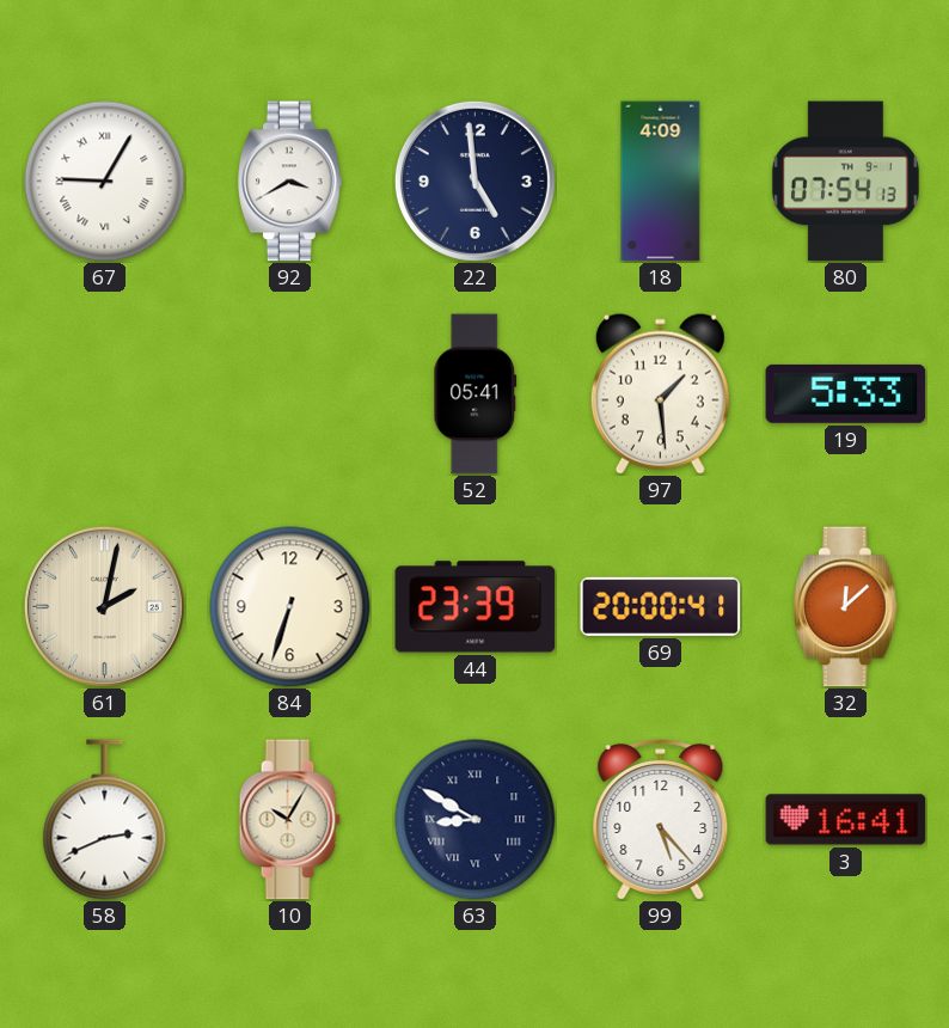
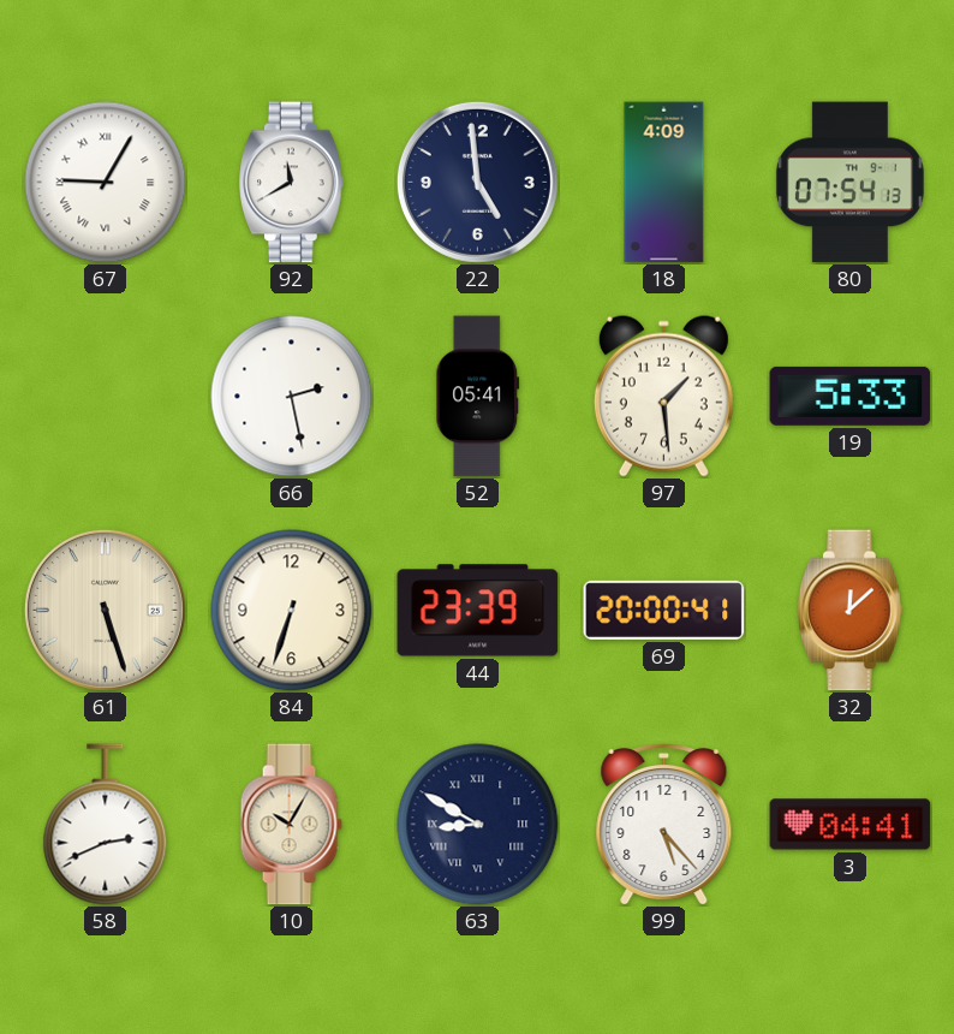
92: 3:40 -> 11:40 (292, 183)
66: none -> 2:28 (292, 397)
61: 2:02 -> 5:27 (105, 610)
3: 16:41 -> 04:41 (851, 825)
